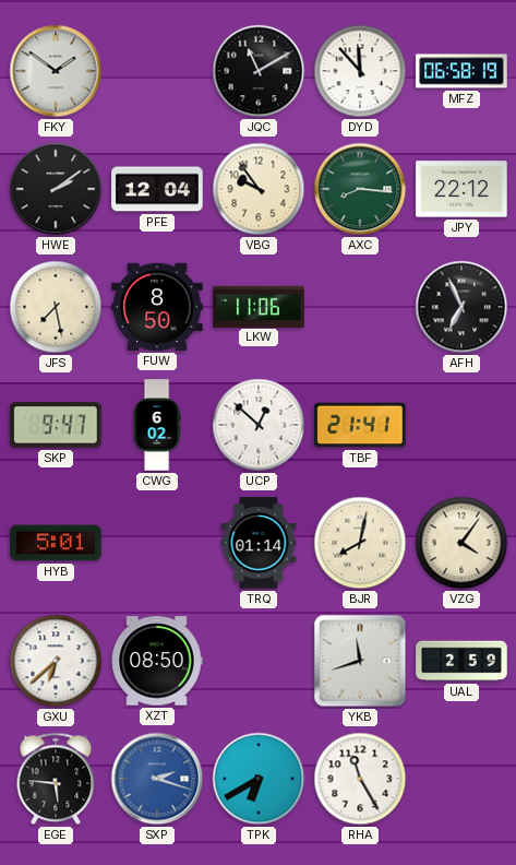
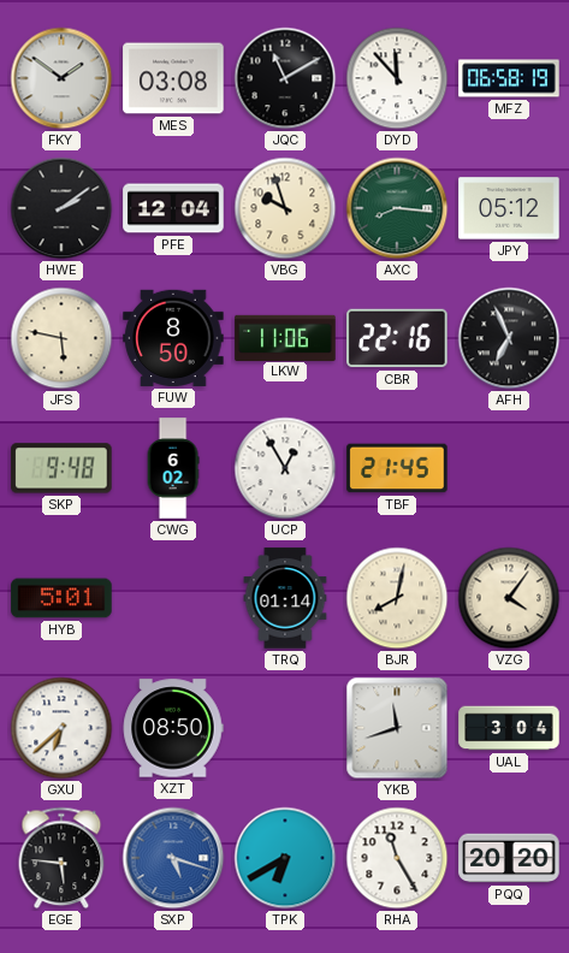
MES: none -> 03:08 (173, 78)
VBG: 9:54 -> 9:57 (285, 208)
JPY: 22:12 -> 05:12 (509, 208)
JFS: 7:28 -> 5:47 (61, 338)
CBR: none -> 22:16 (397, 338)
SKP: 9:47 -> 9:48 (61, 468)
UCP: 12:52 -> 12:55 (285, 468)
TBF: 21:41 -> 21:45 (397, 468)
UAL: 2:59 -> 3:04 (509, 728)
SXP: 2:18 -> 5:18 (173, 858)
PQQ: none -> 20:20 (509, 858)
